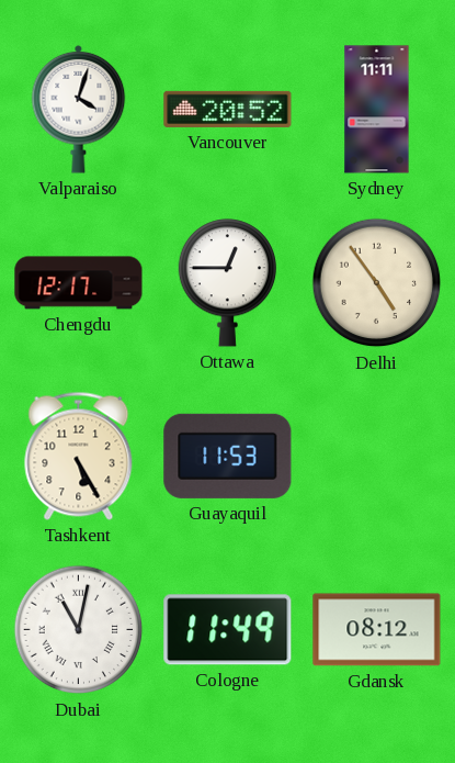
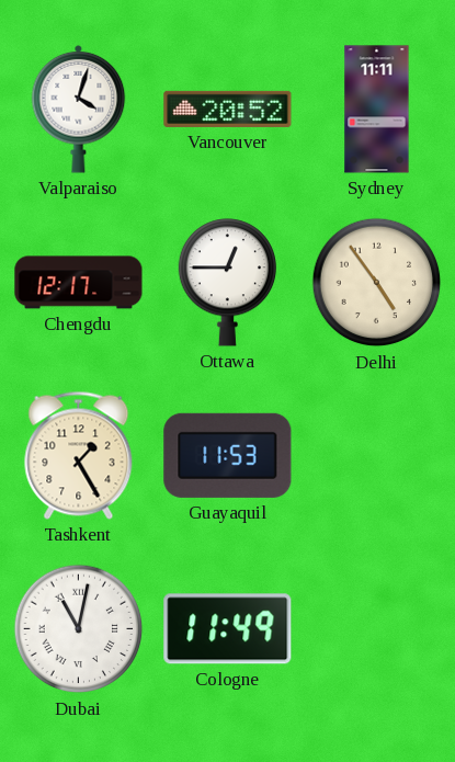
Tashkent: 5:25 -> 1:25 (79, 455)
Gdansk: 08:12 -> none (377, 630)
